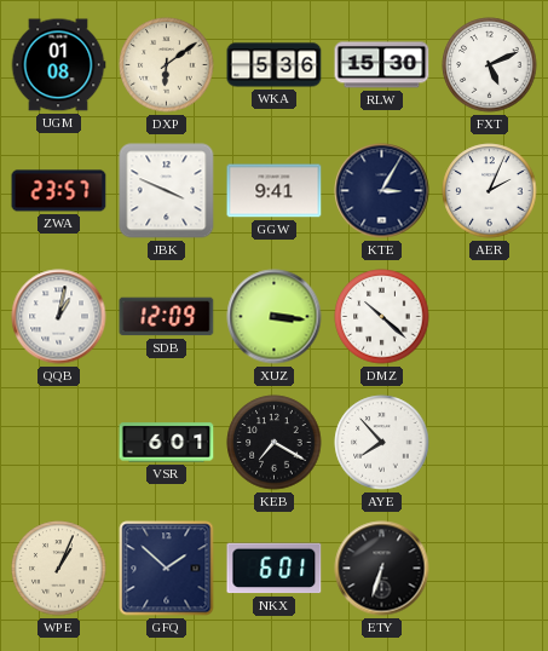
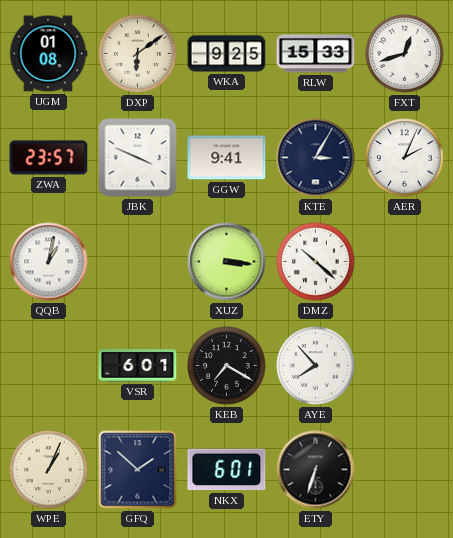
WKA: 5:36 -> 9:25 (227, 54)
RLW: 15:30 -> 15:33 (316, 54)
FXT: 5:11 -> 12:42 (405, 54)
SDB: 12:09 -> none (167, 317)
